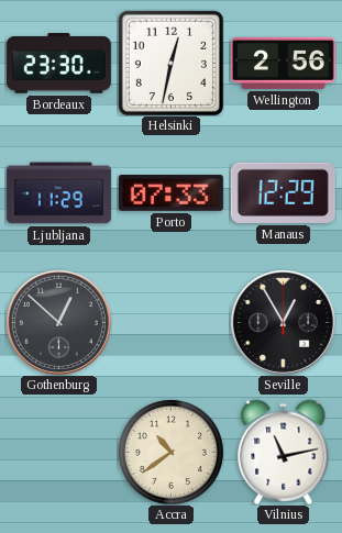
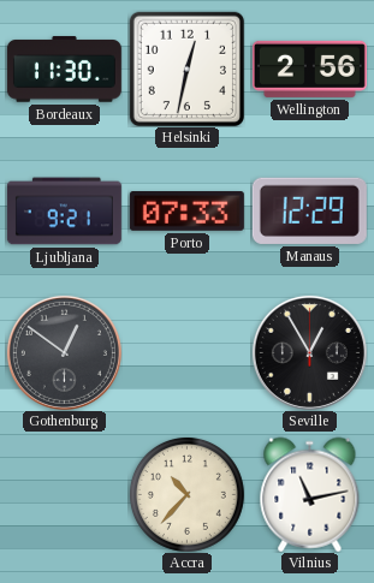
Bordeaux: 23:30 -> 11:30 (64, 70)
Ljubljana: 11:29 -> 9:21 (64, 212)
Gothenburg: 12:52 -> 12:51 (64, 352)
Accra: 10:39 -> 10:37 (186, 494)
